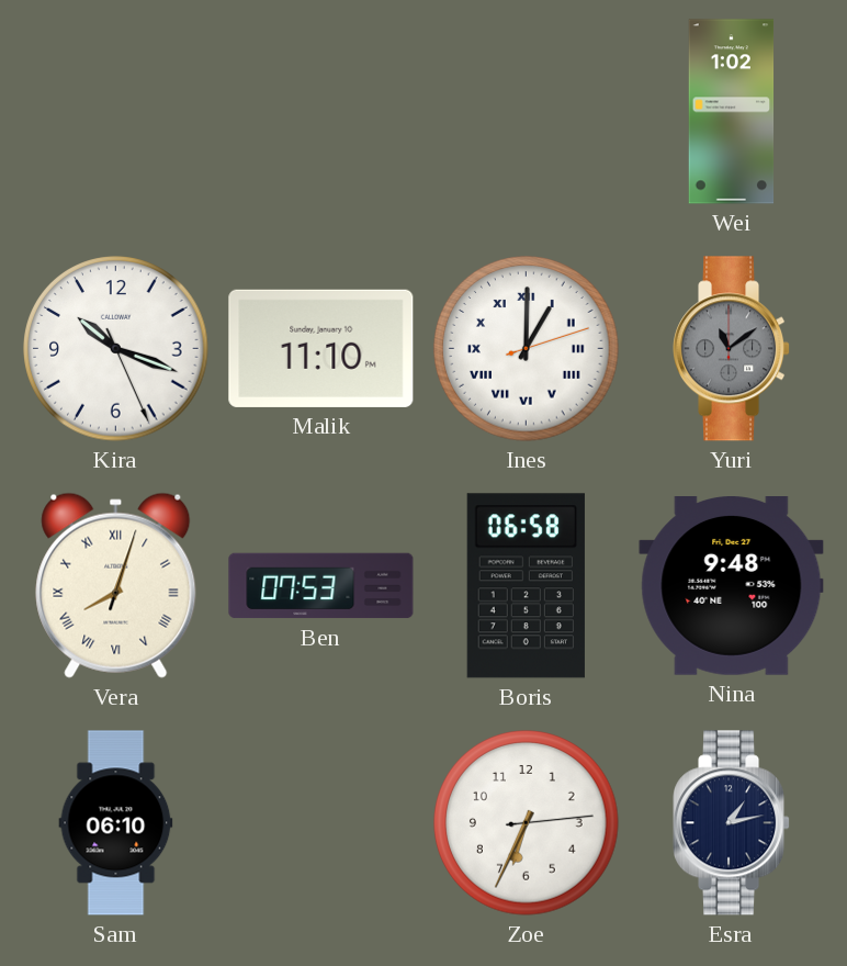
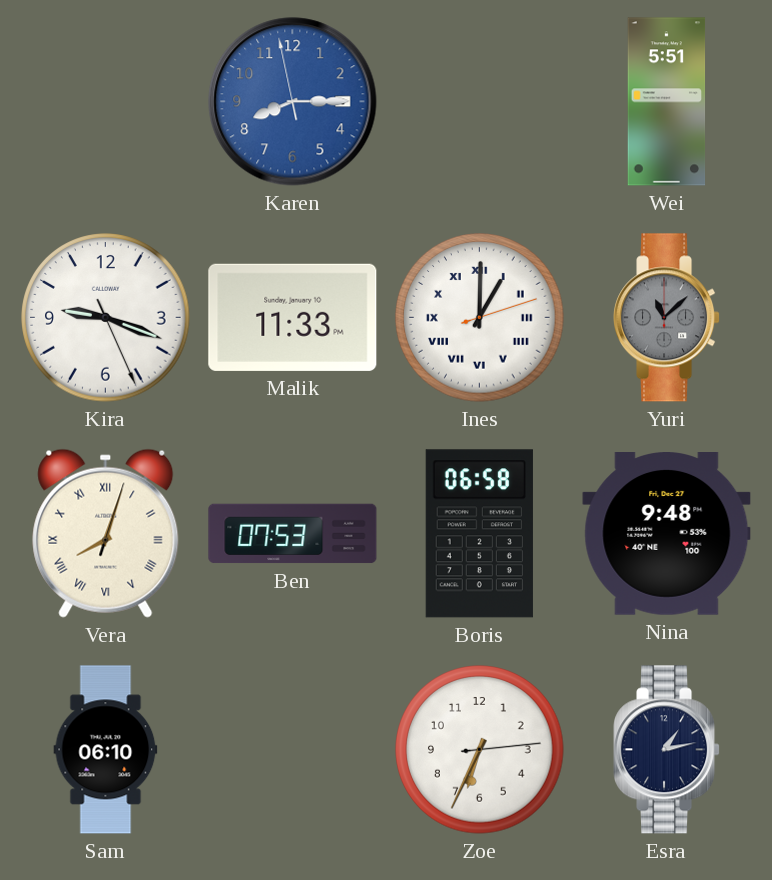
Karen: none -> 8:14 (293, 102)
Wei: 1:02 -> 5:51 (667, 102)
Kira: 10:18 -> 9:18 (106, 318)
Malik: 11:10 -> 11:33 (293, 317)
Yuri: 11:09 -> 11:08 (667, 318)
